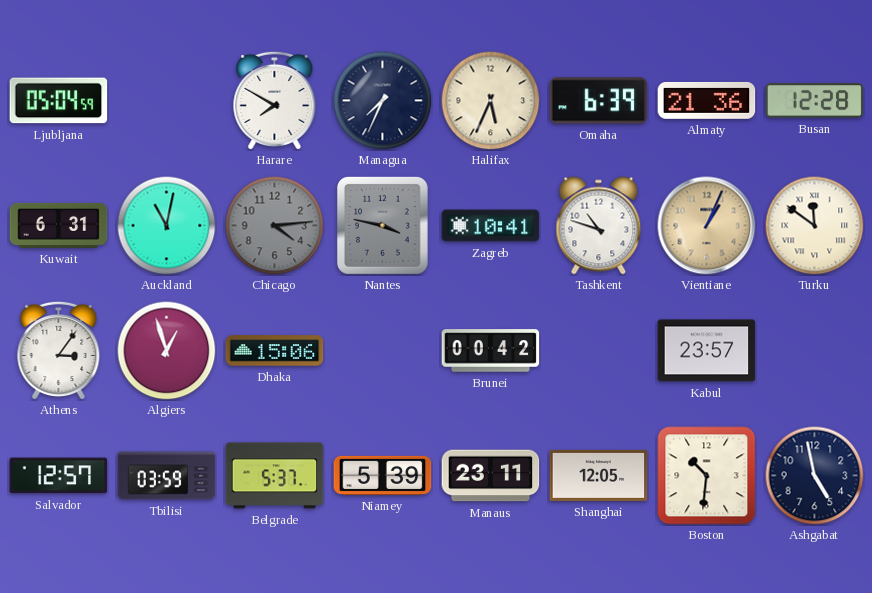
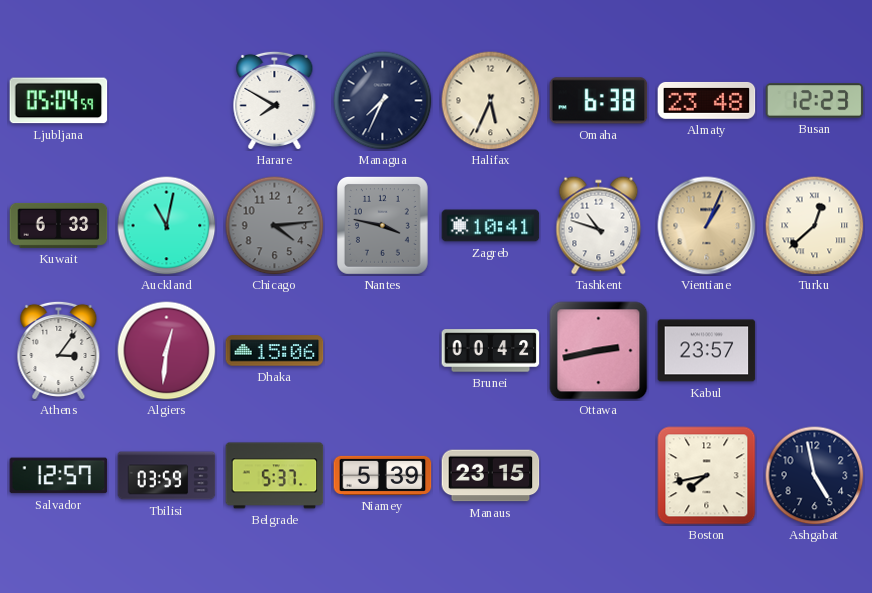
Omaha: 6:39 -> 6:38 (599, 101)
Almaty: 21:36 -> 23:48 (707, 101)
Busan: 12:28 -> 12:23 (815, 101)
Kuwait: 6:31 -> 6:33 (59, 225)
Turku: 11:51 -> 12:38 (815, 226)
Algiers: 12:57 -> 12:31 (167, 351)
Ottawa: none -> 2:43 (599, 351)
Manaus: 23:11 -> 23:15 (491, 476)
Shanghai: 12:05 -> none (599, 475)
Boston: 10:31 -> 7:43 (707, 476)
